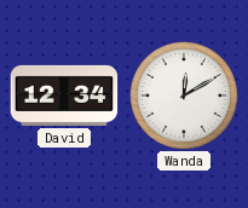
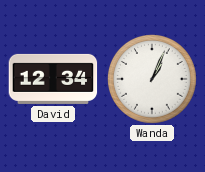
Wanda: 12:10 -> 1:04 (152, 79)
